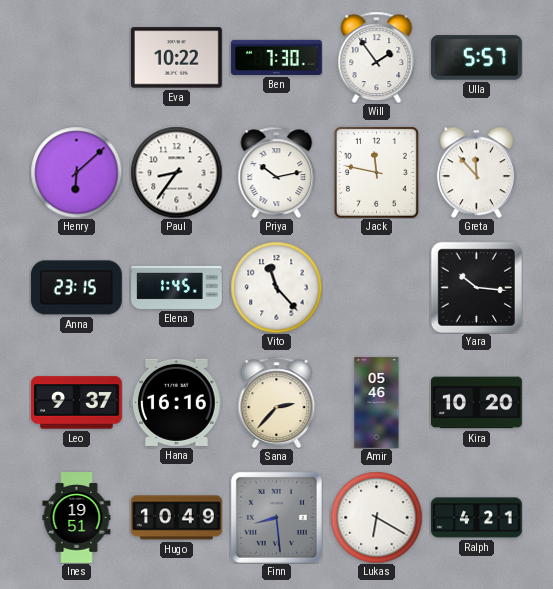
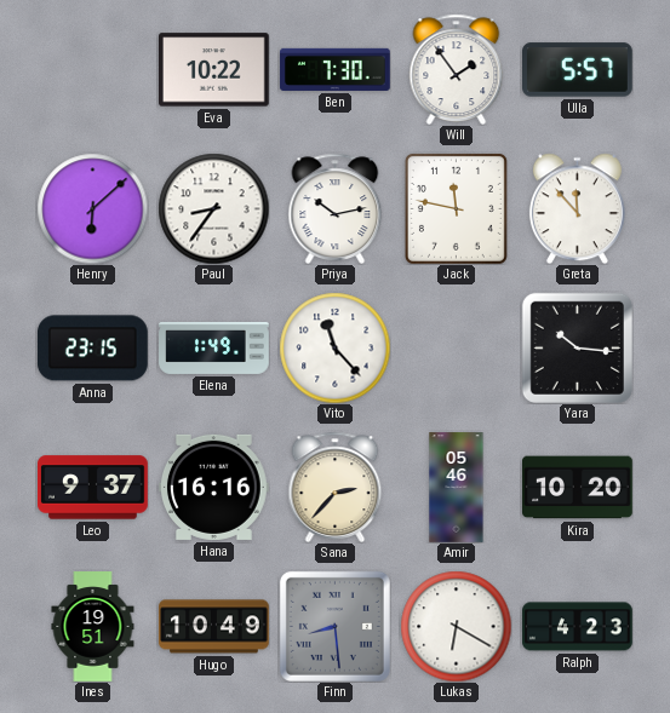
Elena: 1:45 -> 1:49 (214, 347)
Ralph: 4:21 -> 4:23 (578, 627)
